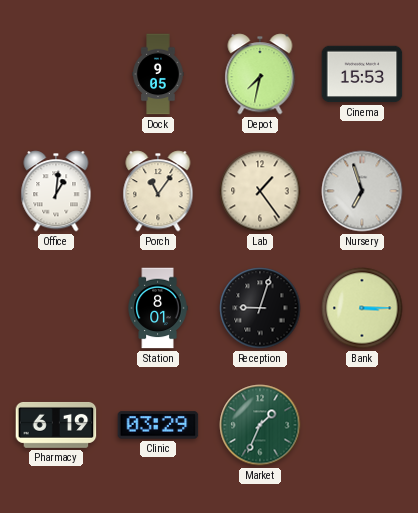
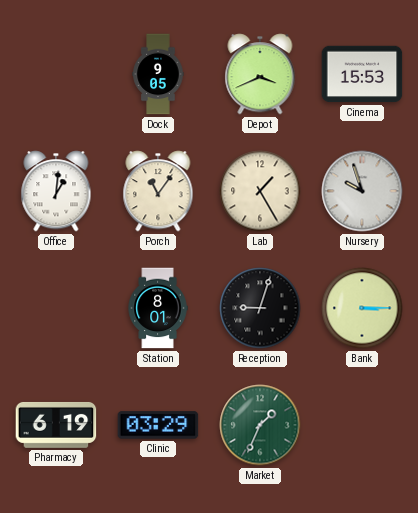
Depot: 7:32 -> 3:41 (260, 74)
Lab: 1:24 -> 1:25 (260, 191)
Nursery: 6:57 -> 9:57 (362, 191)
